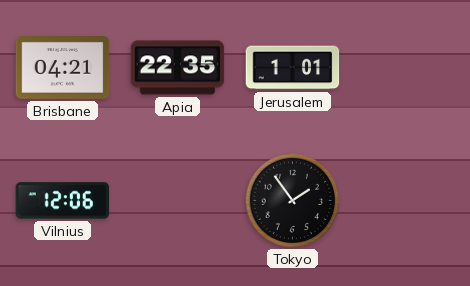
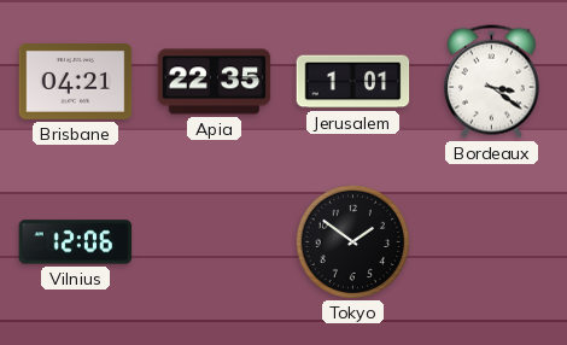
Bordeaux: none -> 3:21 (491, 82)
Tokyo: 1:54 -> 1:51 (352, 241)
